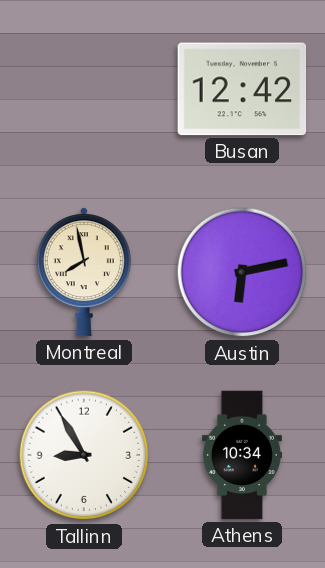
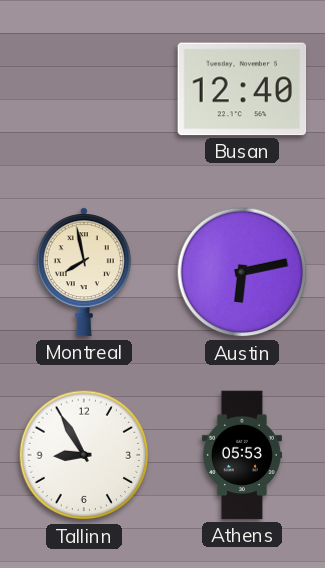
Busan: 12:42 -> 12:40 (242, 89)
Athens: 10:34 -> 05:53 (242, 455)
